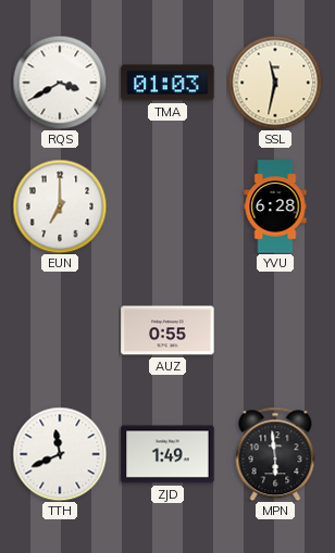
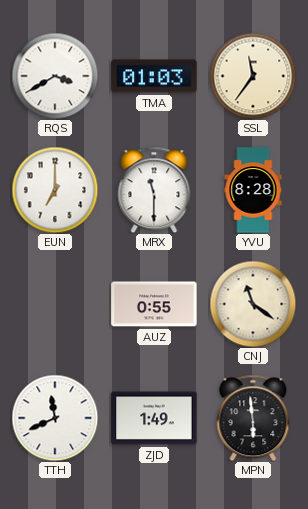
SSL: 11:32 -> 11:36 (253, 76)
MRX: none -> 11:30 (154, 190)
YVU: 6:28 -> 8:28 (253, 190)
CNJ: none -> 11:21 (253, 304)
